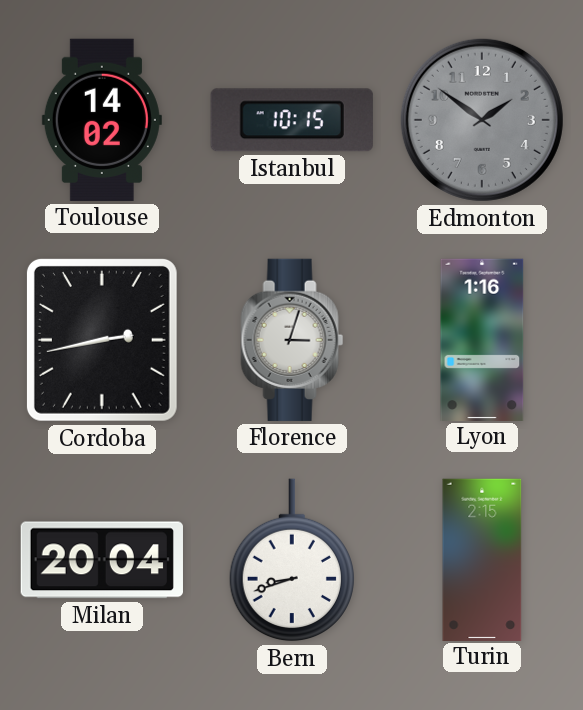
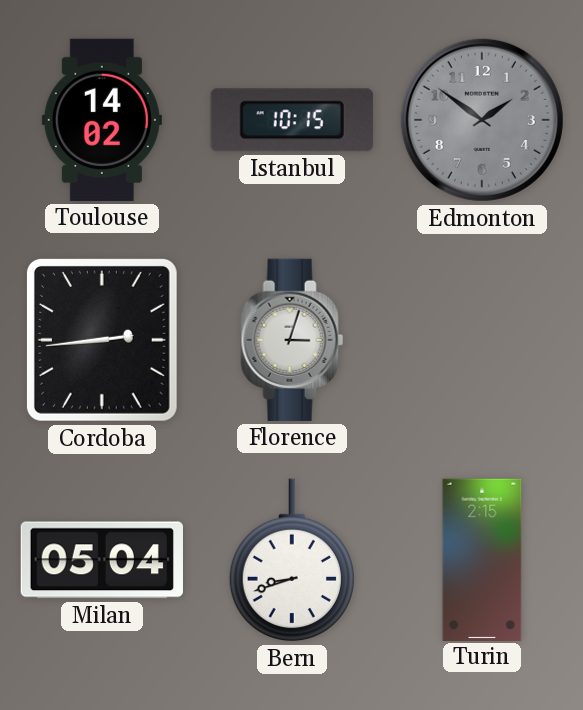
Cordoba: 2:43 -> 2:44 (102, 340)
Lyon: 1:16 -> none (482, 339)
Milan: 20:04 -> 05:04 (102, 560)
